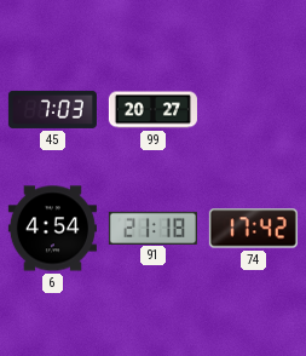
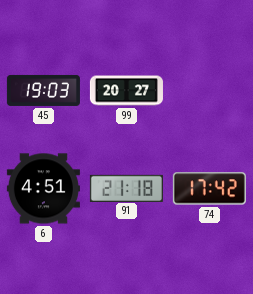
45: 7:03 -> 19:03 (43, 90)
6: 4:54 -> 4:51 (43, 189)
